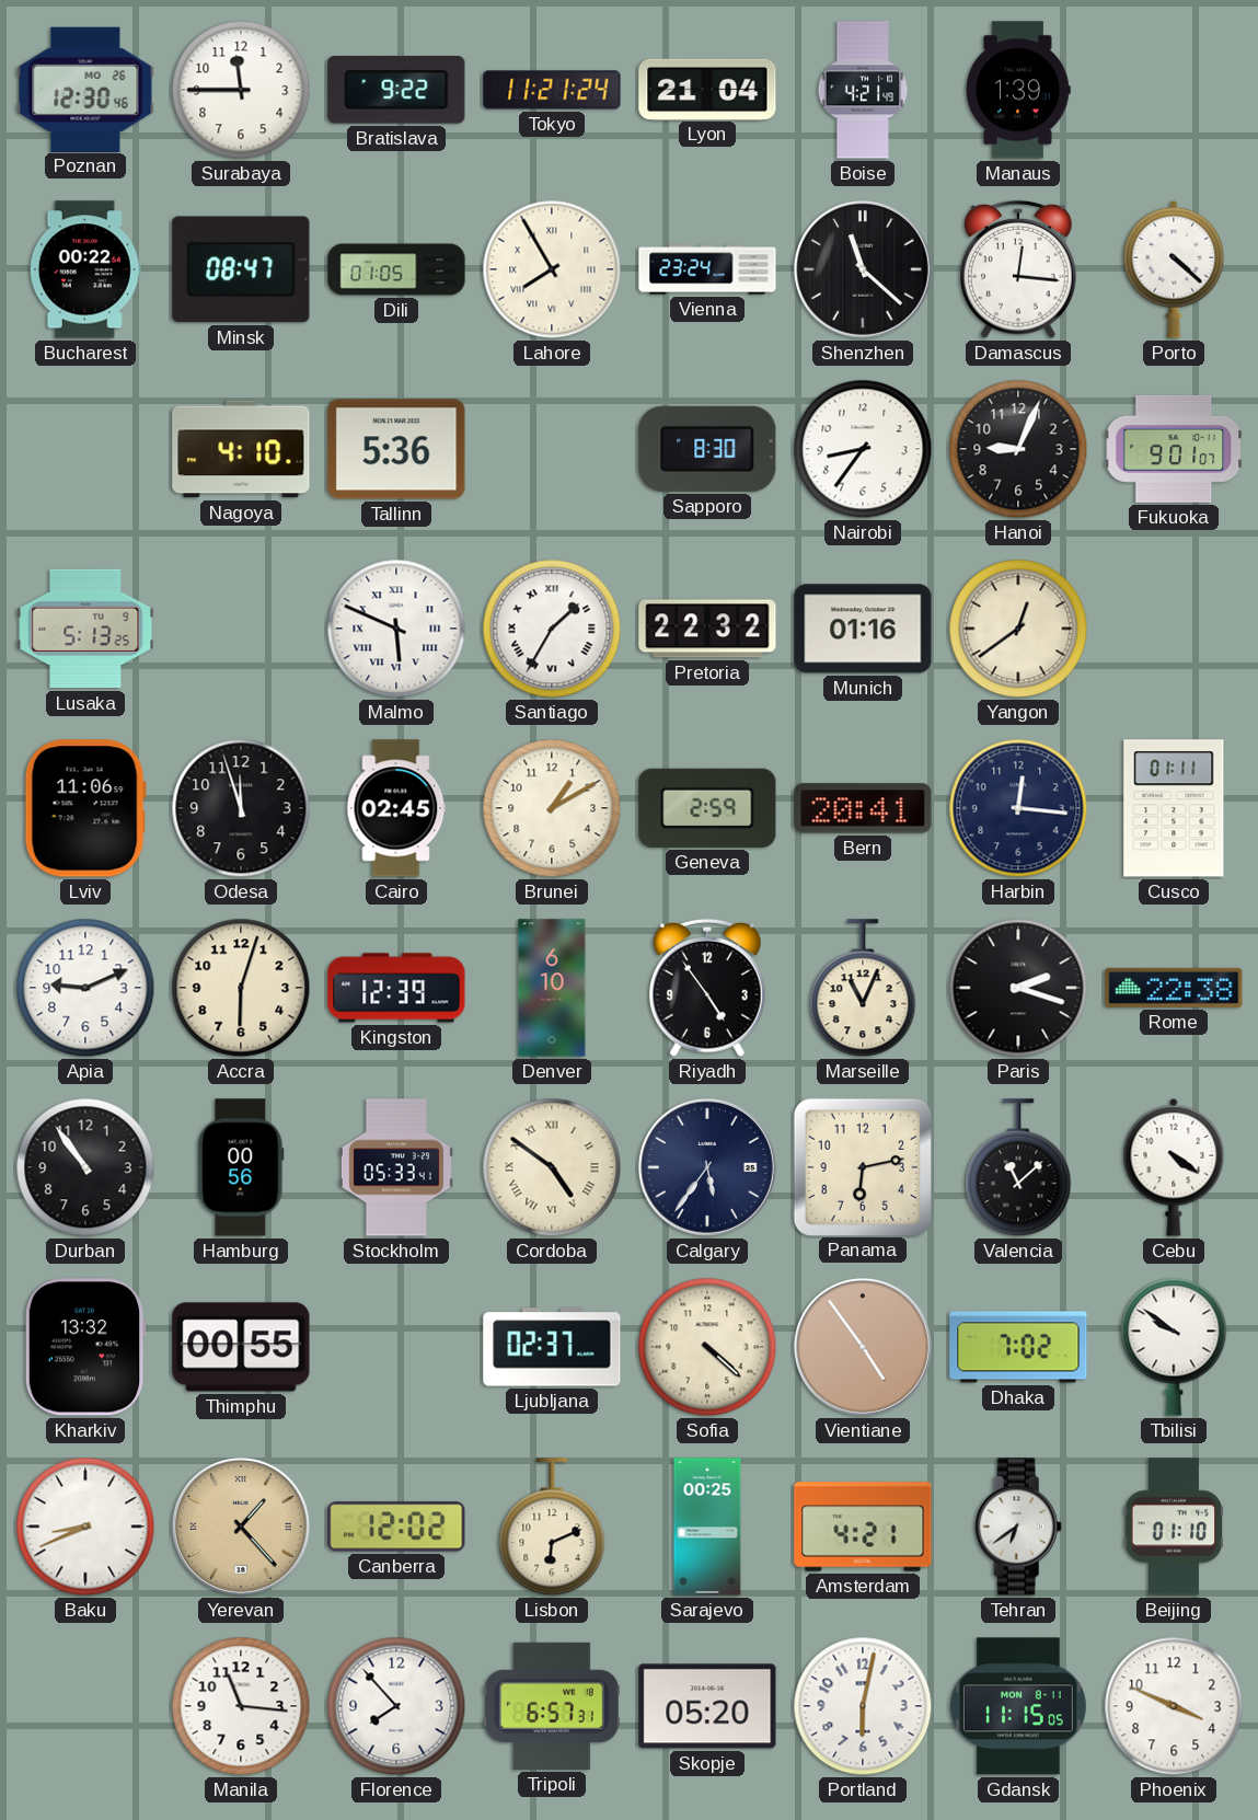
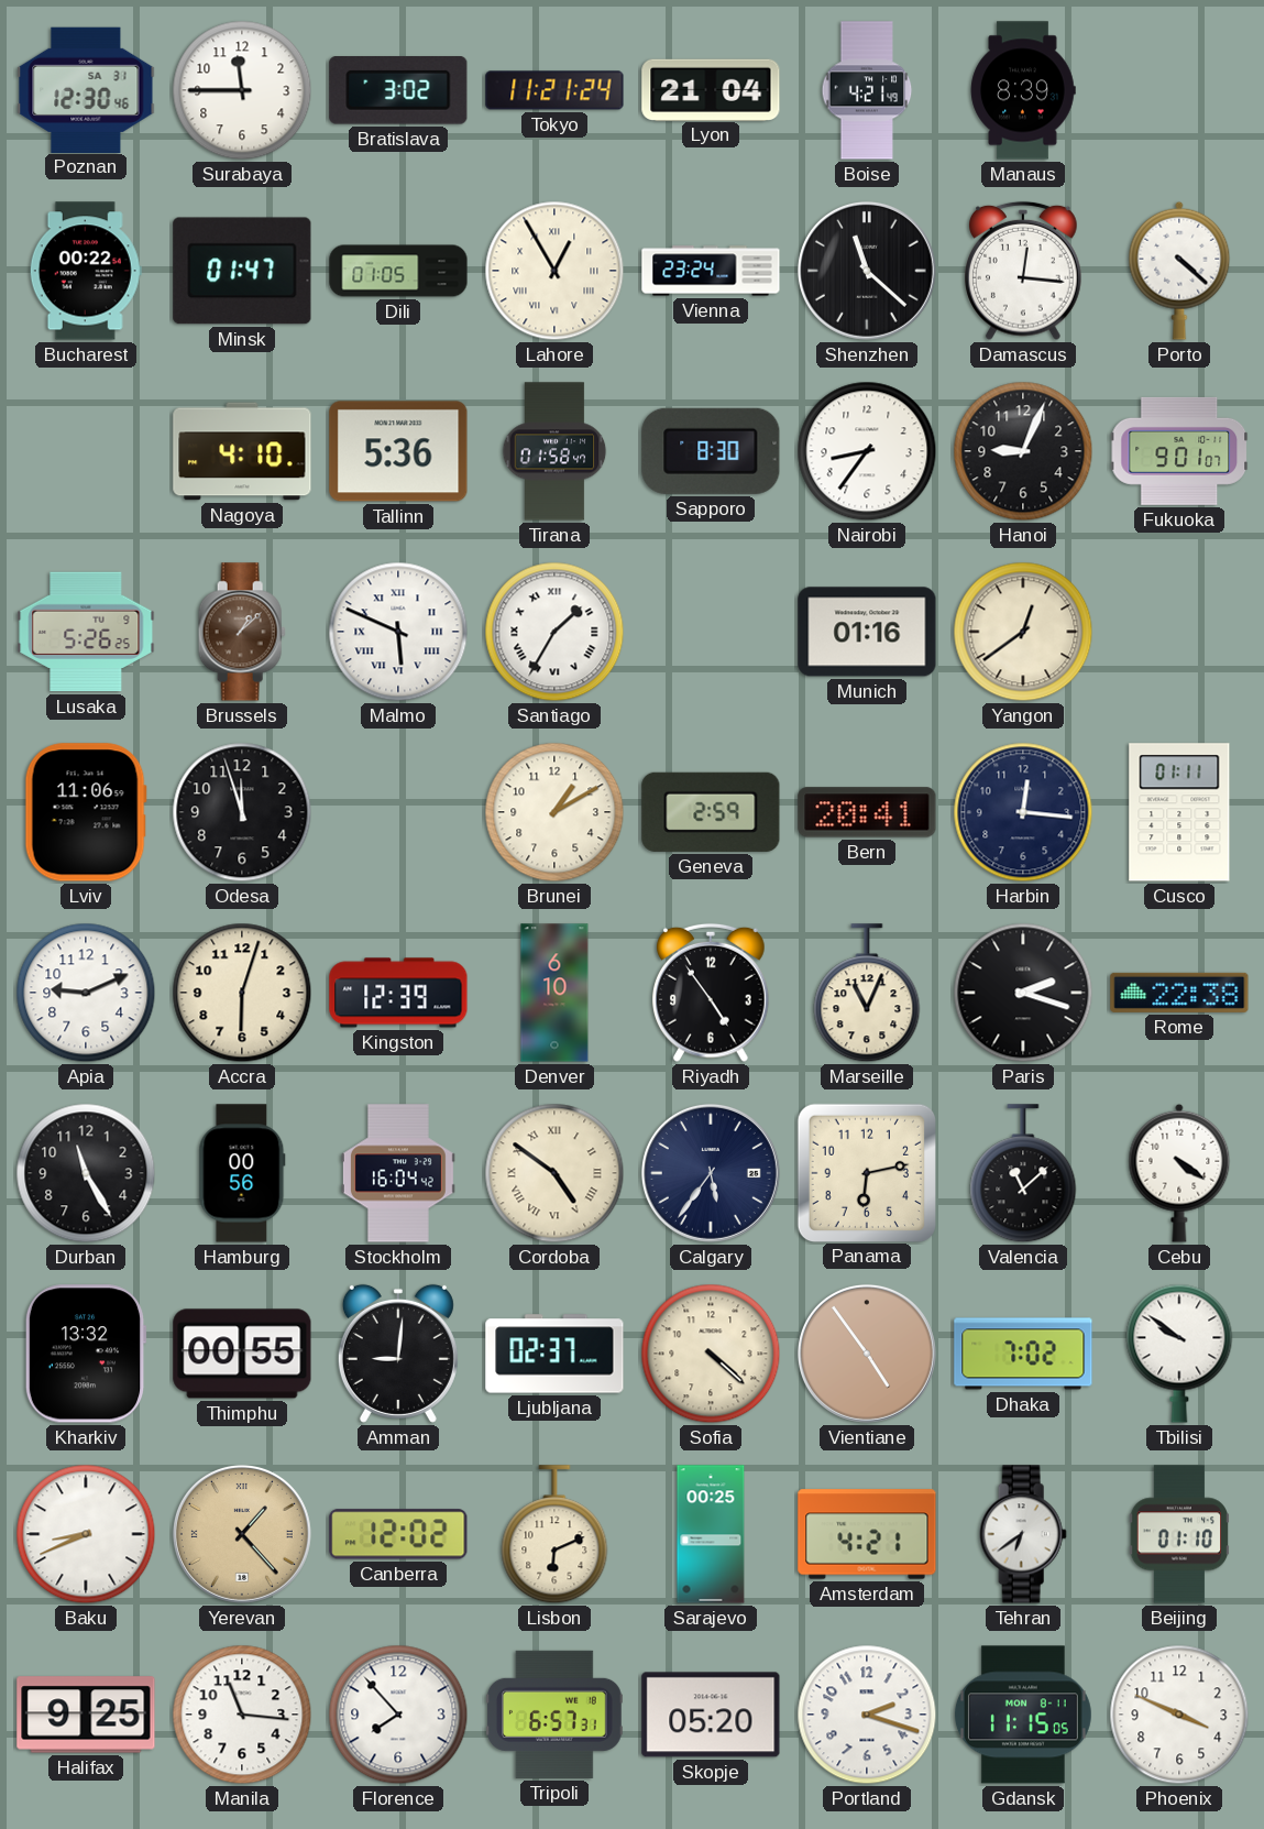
Poznan date: MO 26 -> SA 31 (86, 89)
Bratislava: 9:22 -> 3:02 (398, 91)
Manaus: 1:39 -> 8:39 (1023, 90)
Minsk: 08:47 -> 01:47 (242, 271)
Lahore: 7:55 -> 12:55 (554, 271)
Tirana: none -> 01:58 (554, 451)
Lusaka: 5:13 -> 5:26 (86, 632)
Brussels: none -> 1:08 (242, 632)
Pretoria: 22:32 -> none (707, 629)
Cairo: 02:45 -> none (396, 808)
Durban: 10:54 -> 11:25 (86, 1173)
Stockholm: 05:33 -> 16:04 (398, 1173)
Amman: none -> 9:01 (398, 1354)
Halifax: none -> 9:25 (86, 1715)
Portland: 6:02 -> 2:18 (867, 1715)
